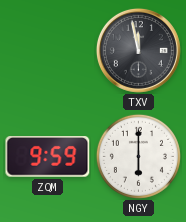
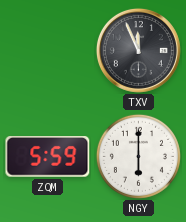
TXV: 11:58 -> 11:56 (138, 50)
ZQM: 9:59 -> 5:59 (48, 157)
